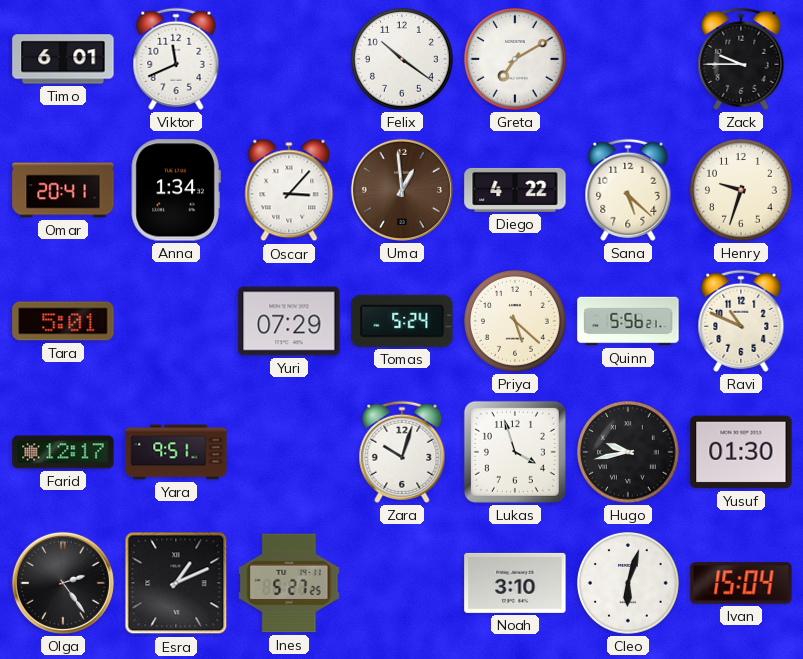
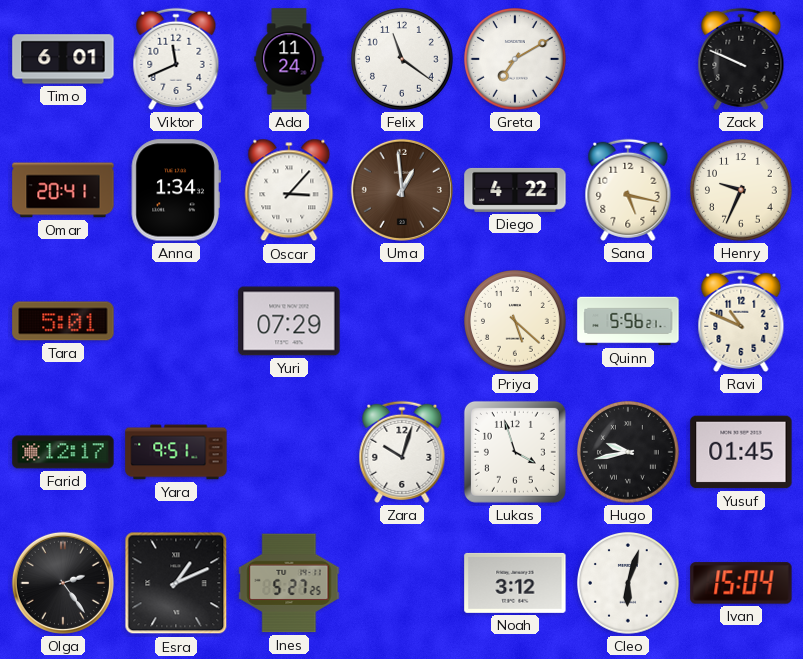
Ada: none -> 11:24 (289, 59)
Felix: 10:21 -> 11:21 (403, 60)
Zack: 9:45 -> 9:49 (741, 59)
Sana: 5:22 -> 5:17 (628, 190)
Henry: 9:33 -> 9:34 (742, 191)
Tomas: 5:24 -> none (402, 321)
Yusuf: 01:30 -> 01:45 (741, 452)
Noah: 3:10 -> 3:12 (515, 583)
